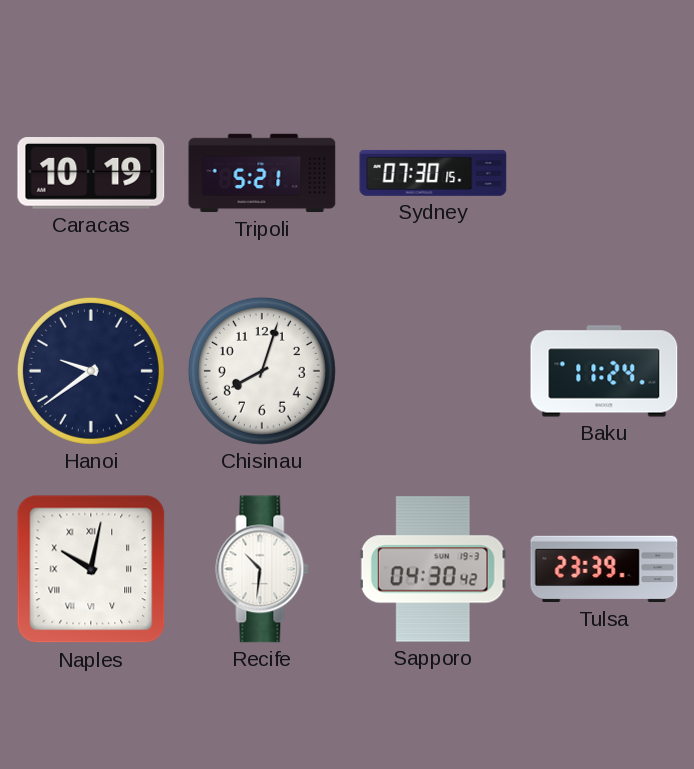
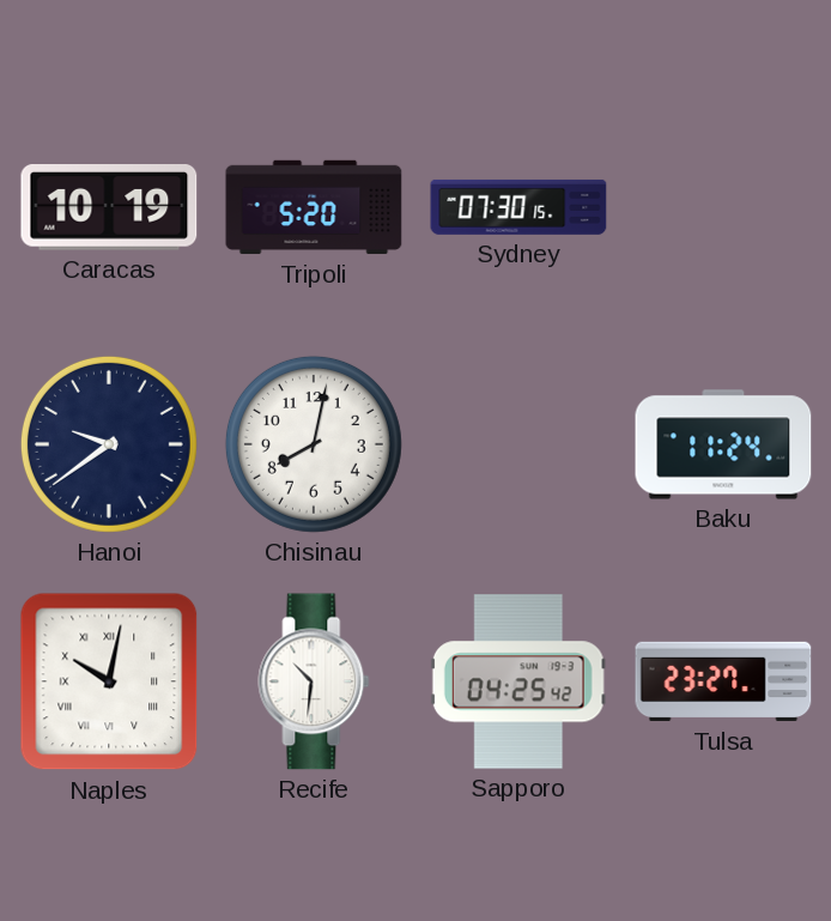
Tripoli: 5:21 -> 5:20 (314, 207)
Chisinau: 8:03 -> 8:02 (314, 444)
Sapporo: 04:30 -> 04:25 (518, 681)
Tulsa: 23:39 -> 23:27 (723, 681)
